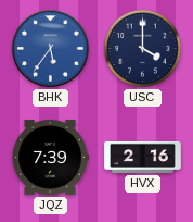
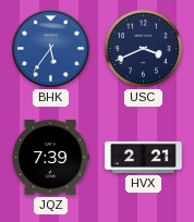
USC: 4:00 -> 3:41 (143, 48)
HVX: 2:16 -> 2:21 (144, 157)
